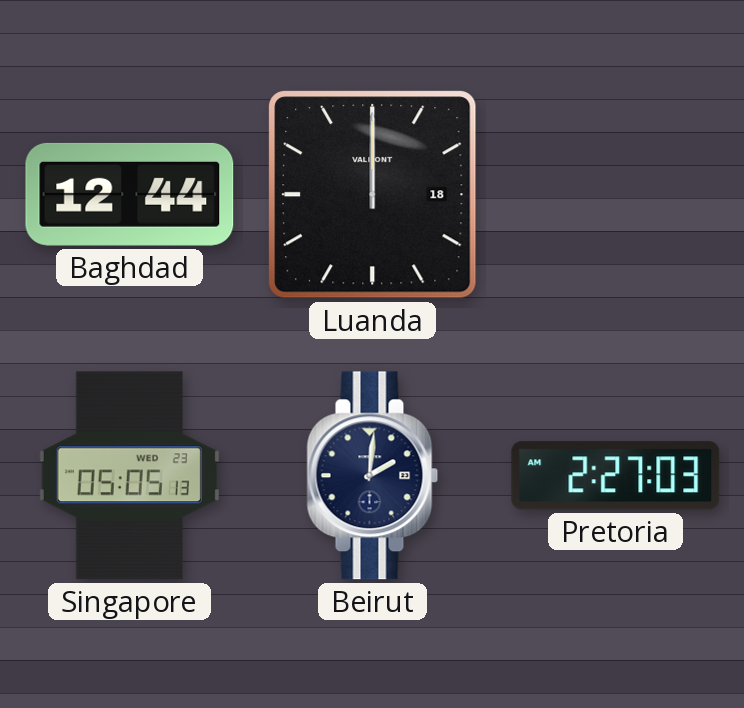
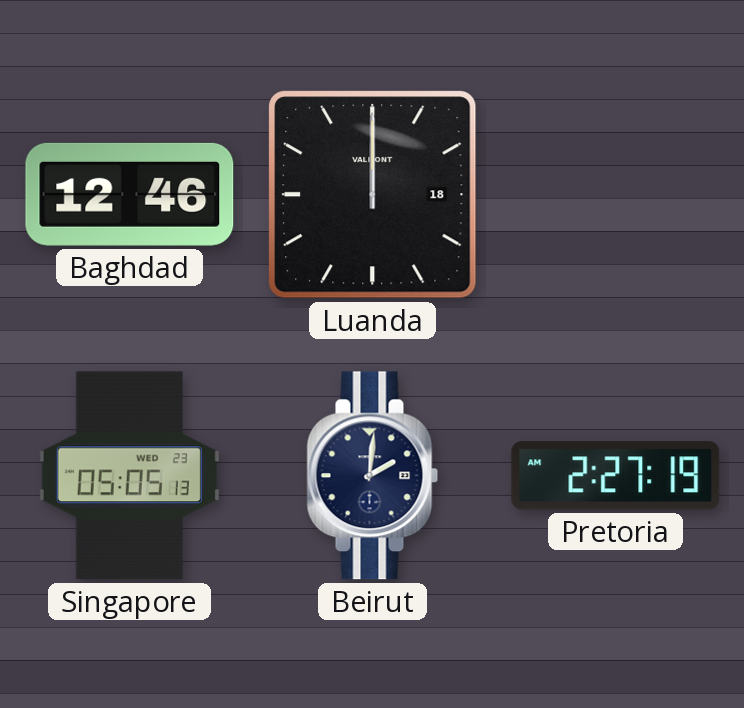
Baghdad: 12:44 -> 12:46 (130, 194)
Pretoria: 2:27:03 -> 2:27:19 (616, 476)
